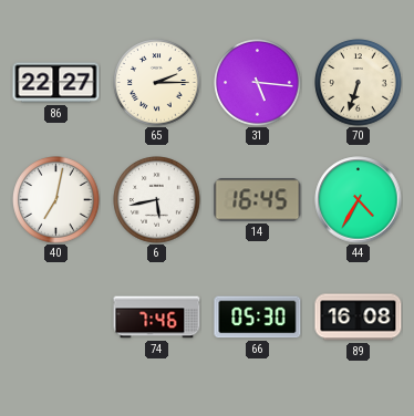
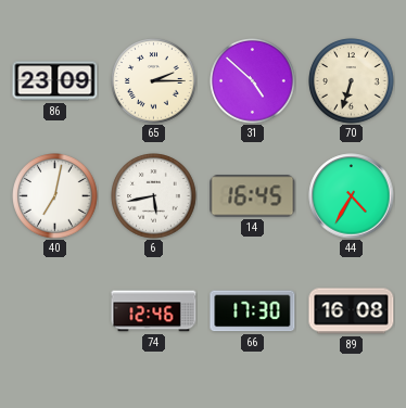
86: 22:27 -> 23:09 (55, 81)
31: 5:16 -> 4:52 (253, 81)
74: 7:46 -> 12:46 (154, 311)
66: 05:30 -> 17:30 (253, 311)
